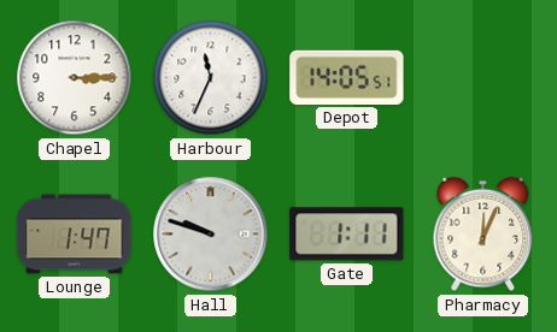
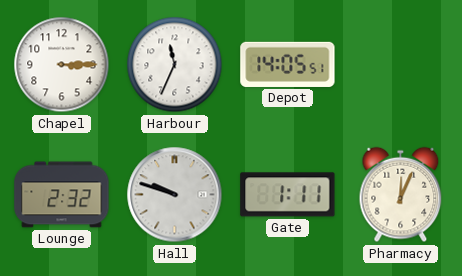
Lounge: 1:47 -> 2:32 (62, 195)
